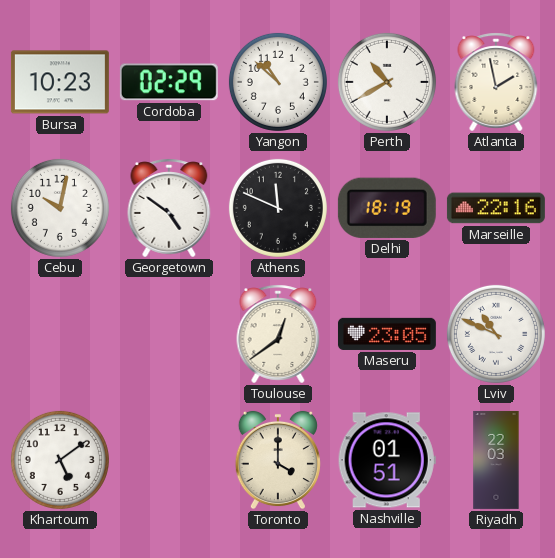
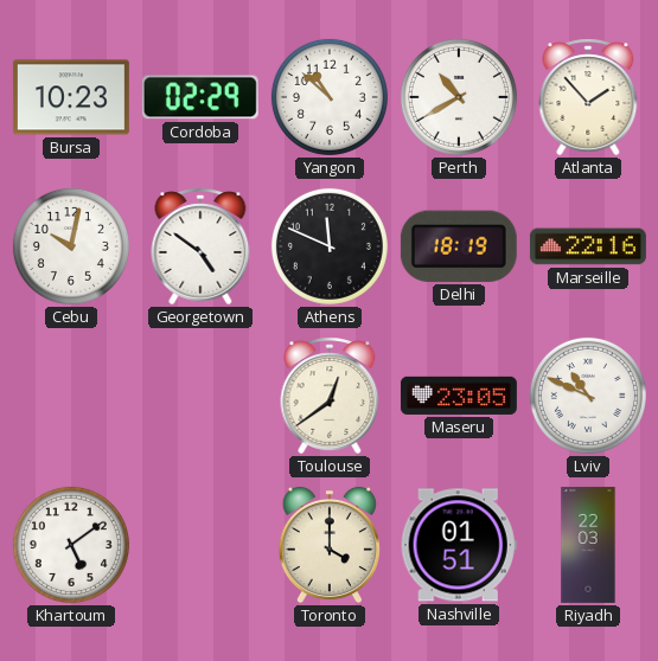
Atlanta: 1:58 -> 1:53 (588, 97)
